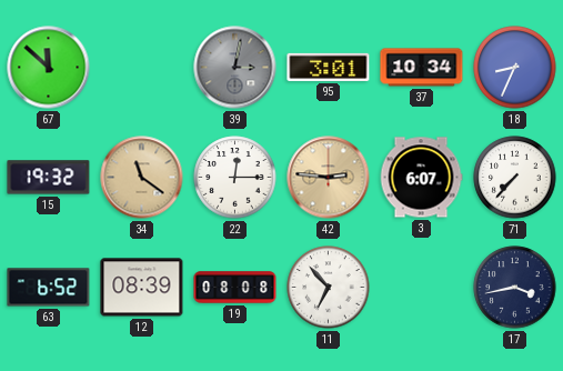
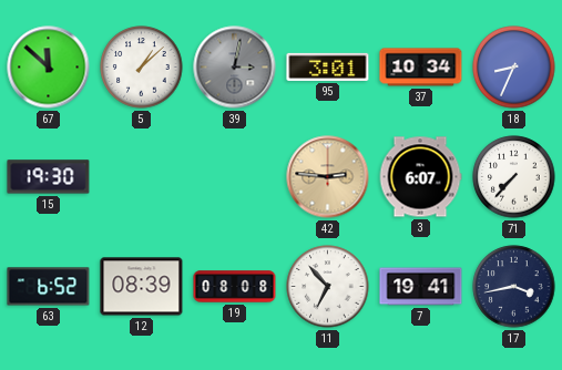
5: none -> 1:08 (142, 68)
15: 19:32 -> 19:30 (49, 177)
34: 11:21 -> none (142, 178)
22: 12:15 -> none (235, 178)
7: none -> 19:41 (421, 287)
